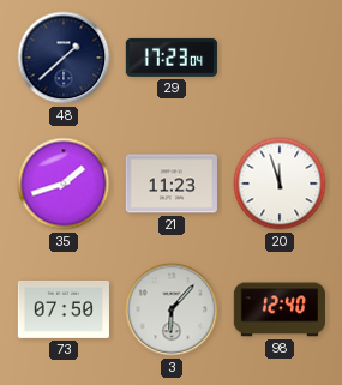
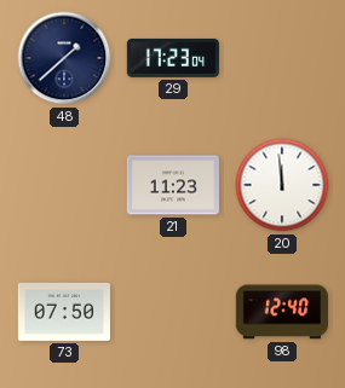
35: 1:42 -> none (64, 184)
20: 11:57 -> 11:59 (282, 185)
3: 6:07 -> none (172, 309)
